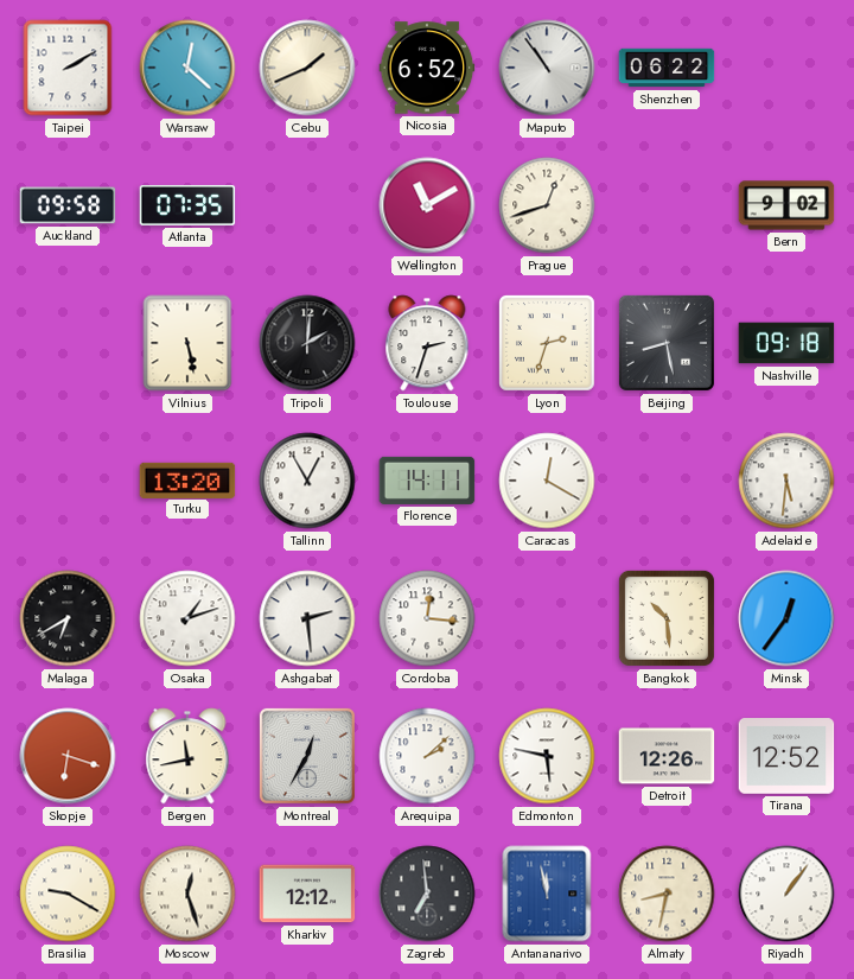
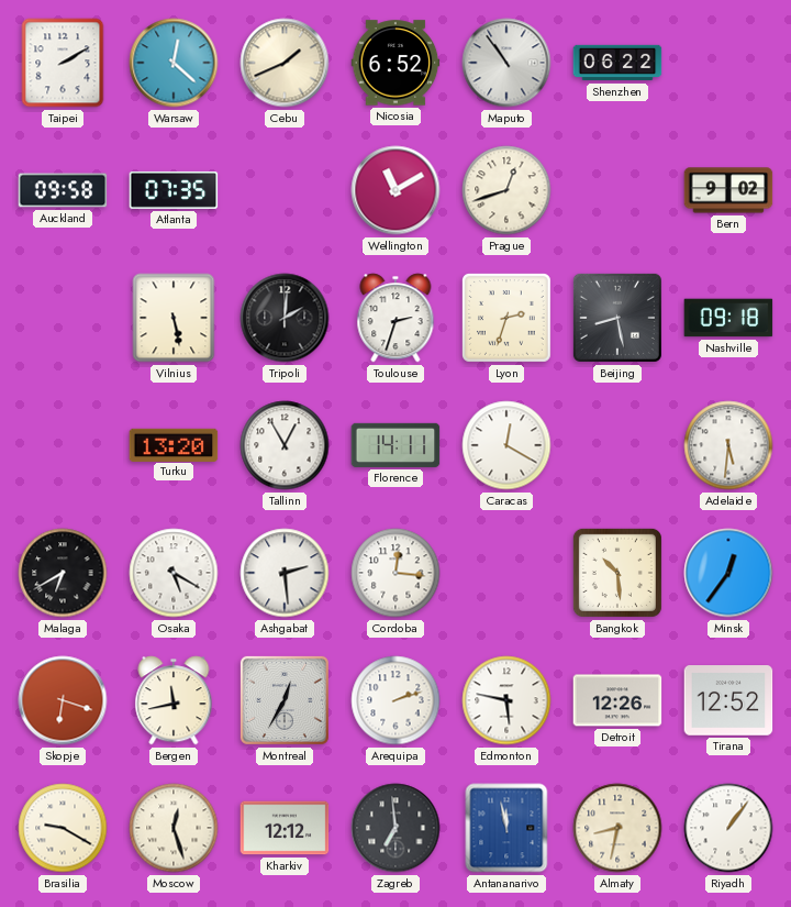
Osaka: 1:12 -> 5:20 (174, 573)
Arequipa: 2:08 -> 2:12 (396, 700)
